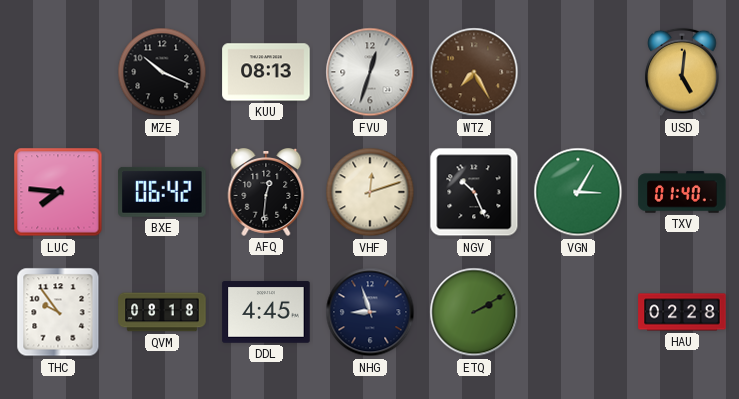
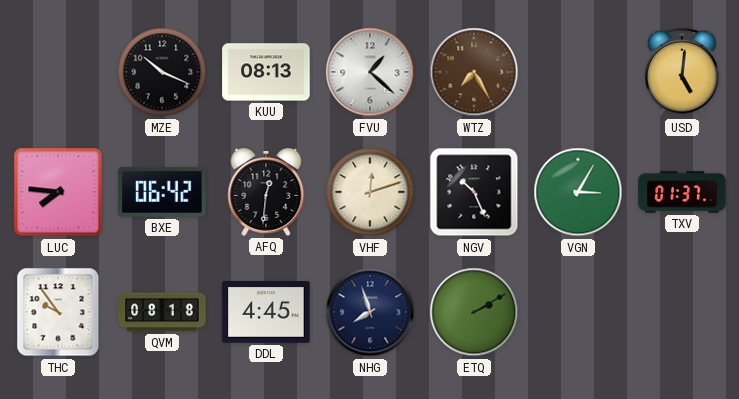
FVU: 12:33 -> 1:22 (370, 72)
TXV: 01:40 -> 01:37 (682, 192)
NHG: 8:57 -> 7:57 (370, 312)
HAU: 02:28 -> none (682, 312)
